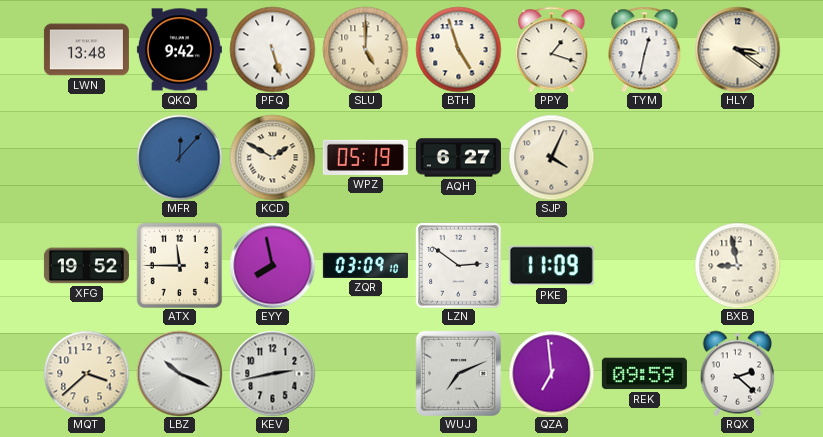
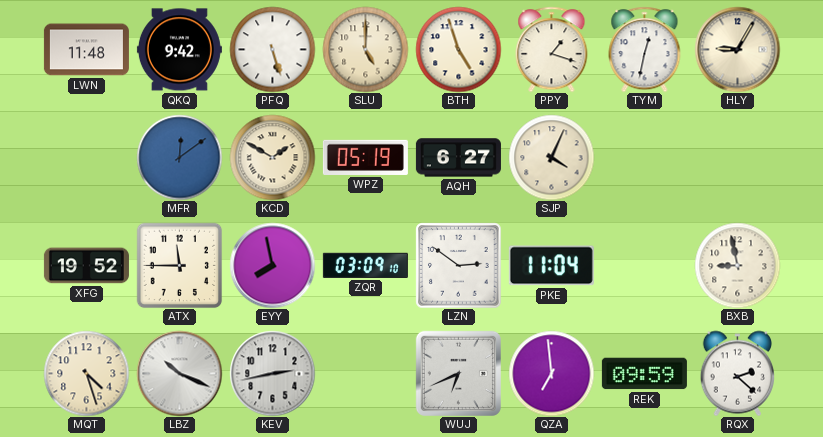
LWN: 13:48 -> 11:48 (86, 50)
HLY: 3:21 -> 9:05 (737, 49)
MFR: 12:07 -> 12:09 (179, 157)
PKE: 11:09 -> 11:04 (551, 266)
MQT: 3:38 -> 4:27 (86, 373)
WUJ: 7:11 -> 6:41 (458, 373)
